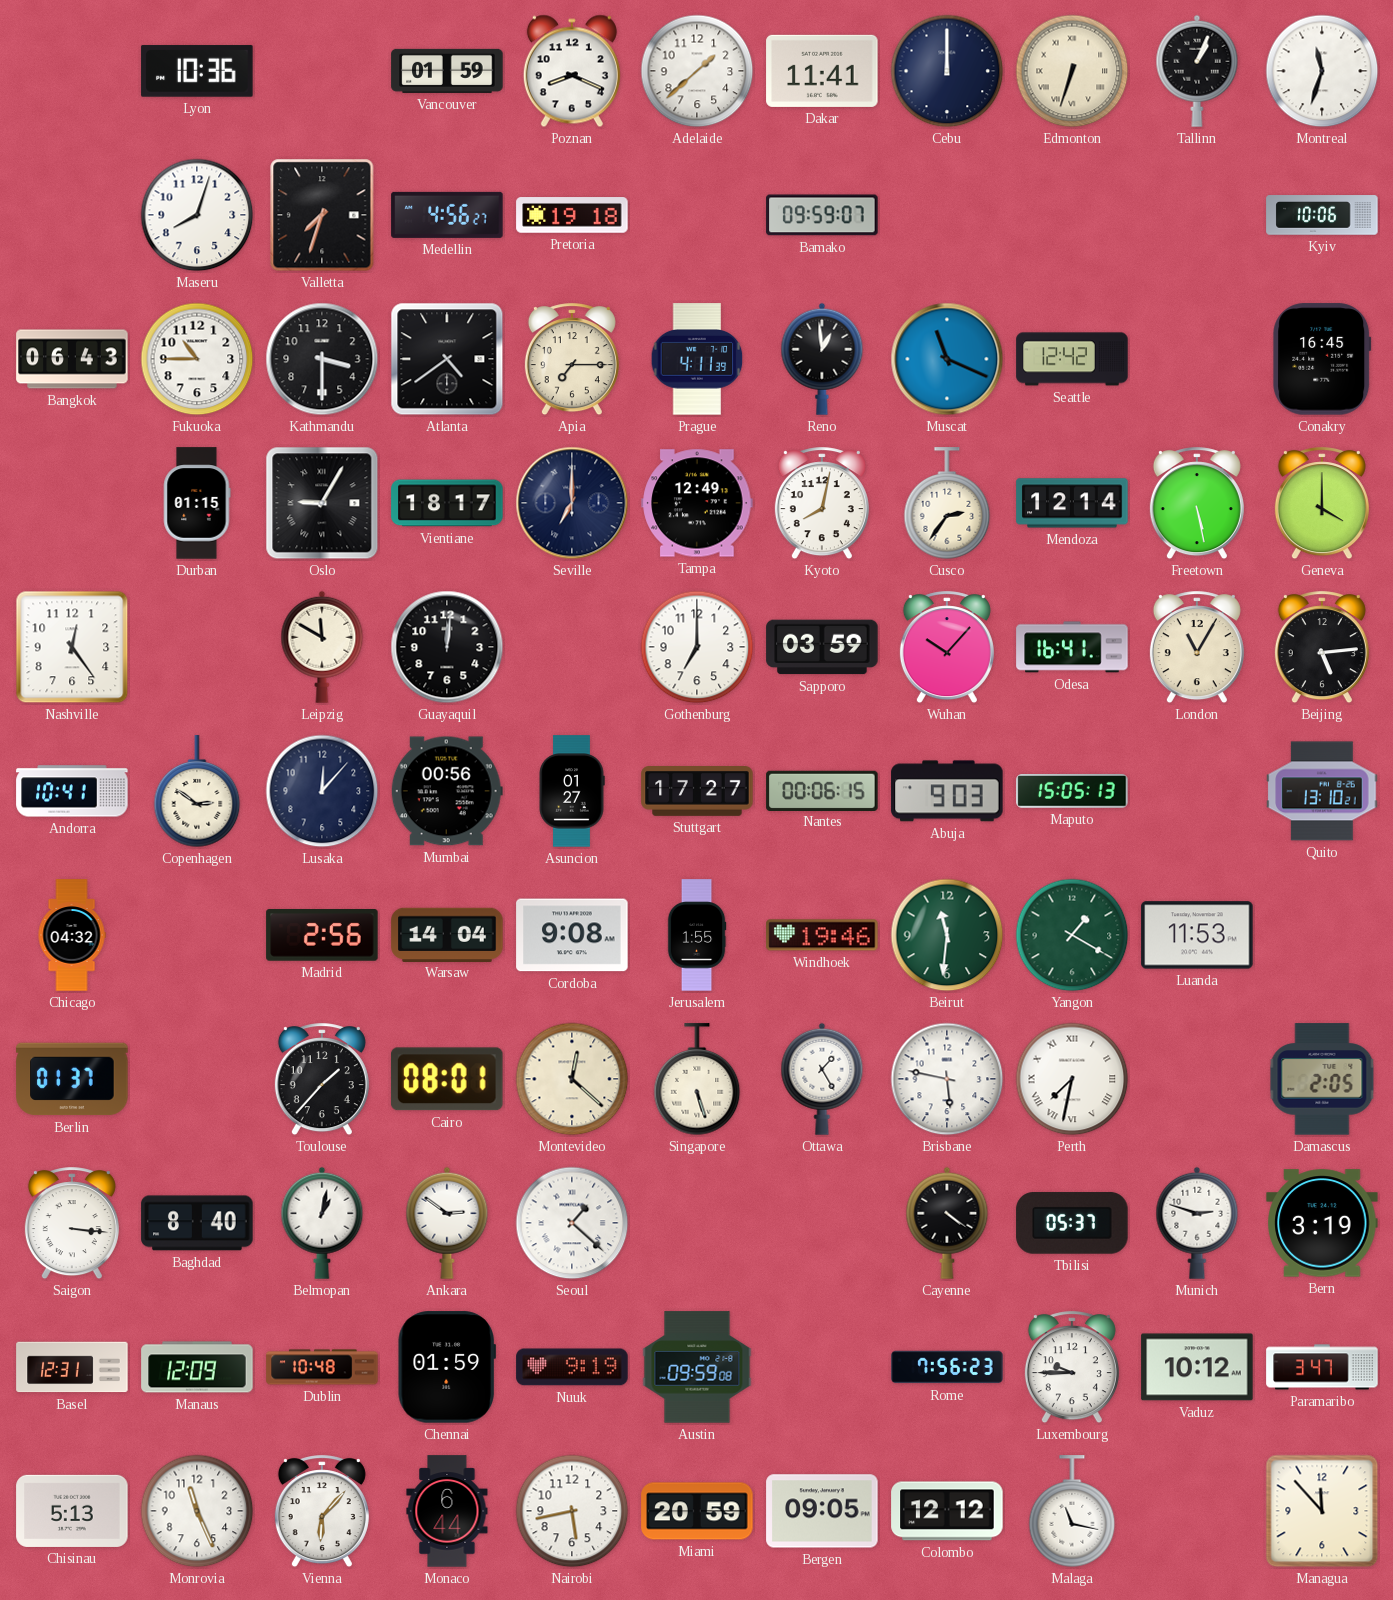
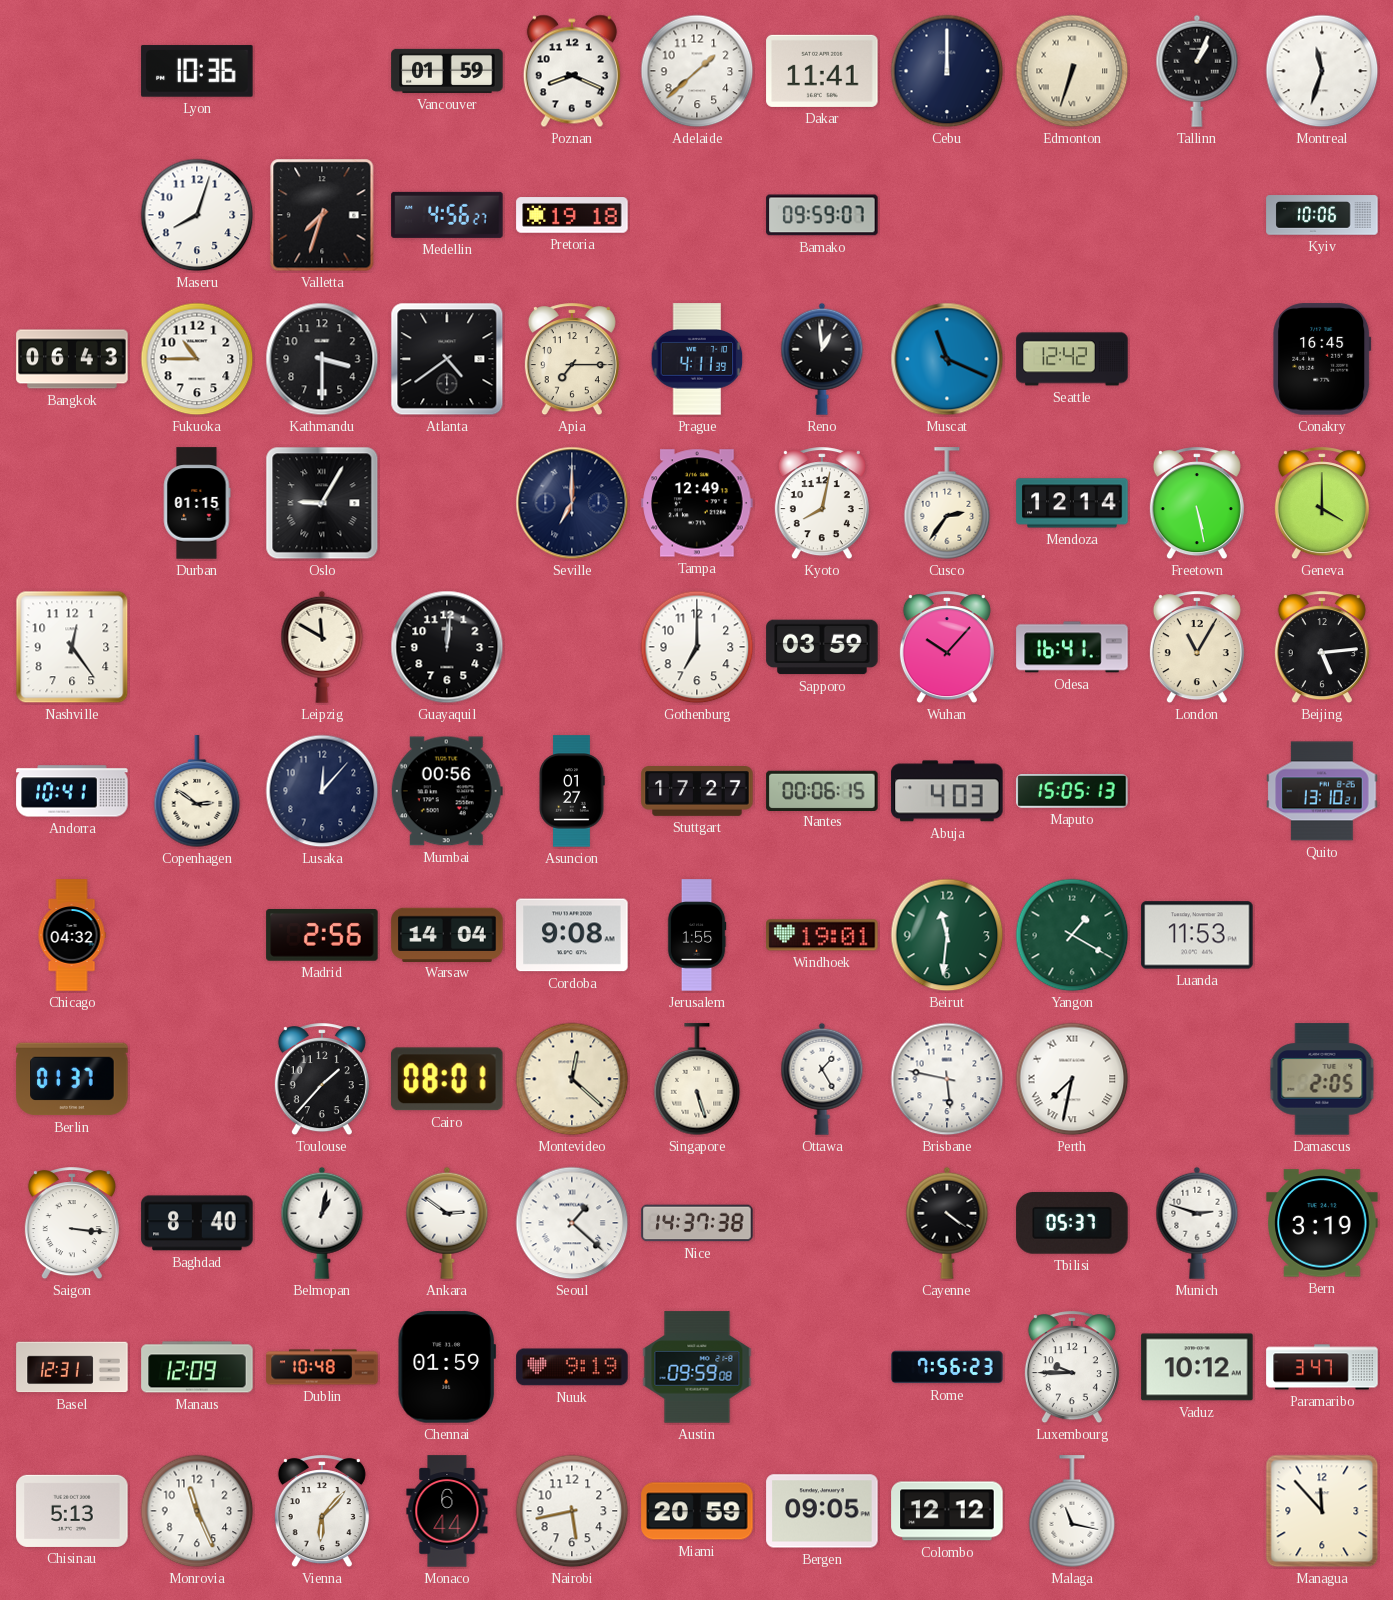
Vientiane: 18:17 -> none (447, 503)
Abuja: 9:03 -> 4:03 (947, 791)
Windhoek: 19:46 -> 19:01 (822, 935)
Nice: none -> 14:37 (697, 1223)
